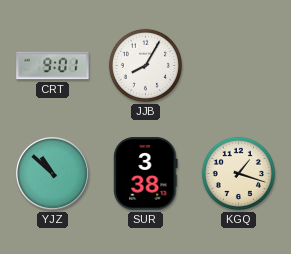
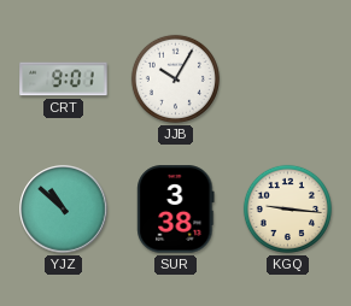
JJB: 8:05 -> 10:05 (175, 78)
KGQ: 1:18 -> 9:16 (287, 208)
